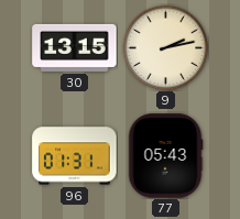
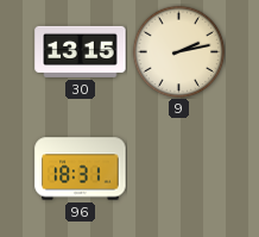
96: 01:31 -> 18:31 (81, 169)
77: 05:43 -> none (165, 156)
